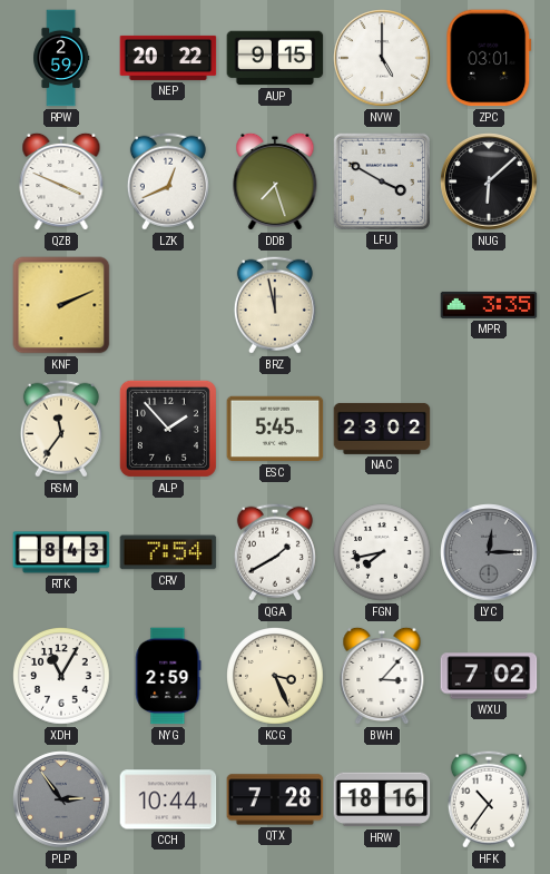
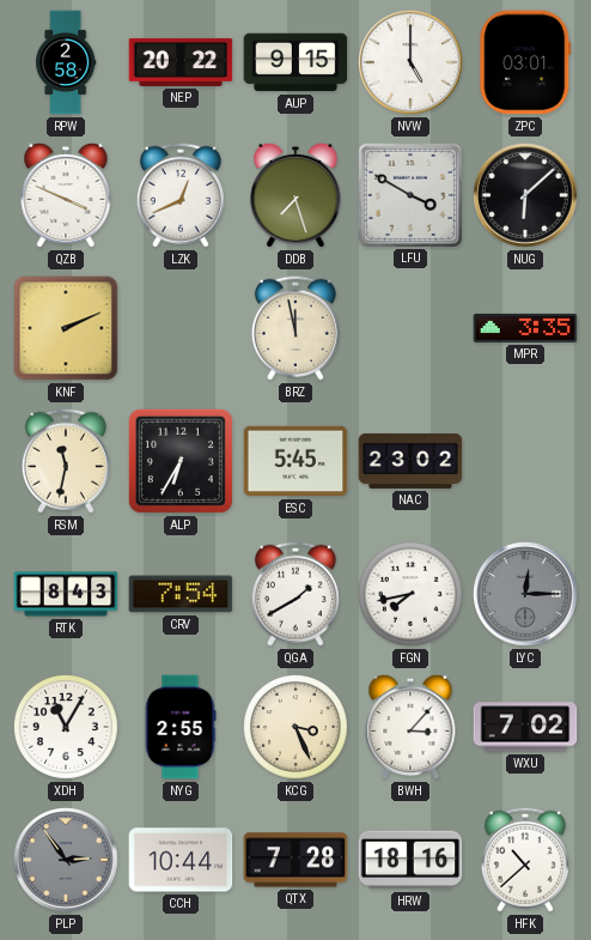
RPW: 2:59 -> 2:58 (66, 62)
RSM: 11:36 -> 11:32 (66, 461)
ALP: 1:53 -> 6:35 (181, 461)
NYG: 2:59 -> 2:55 (181, 727)
HFK: 10:36 -> 10:38 (525, 860)
